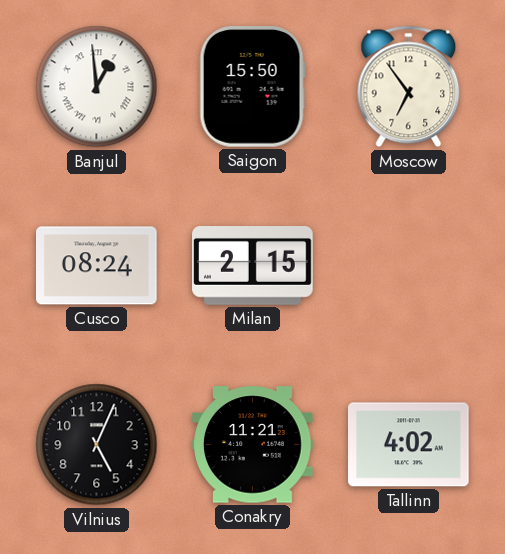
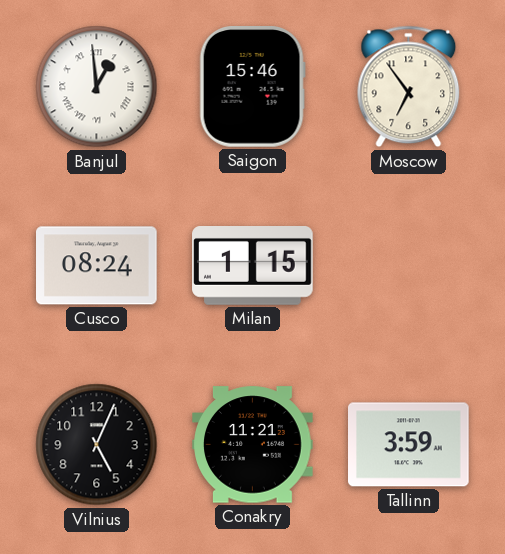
Saigon: 15:50 -> 15:46 (252, 87)
Milan: 2:15 -> 1:15 (253, 266)
Tallinn: 4:02 -> 3:59 (409, 445)
